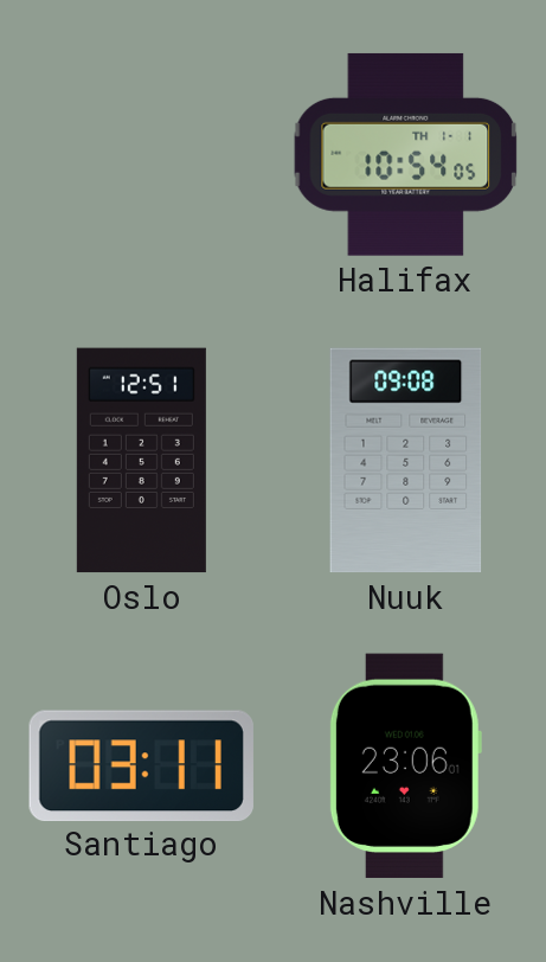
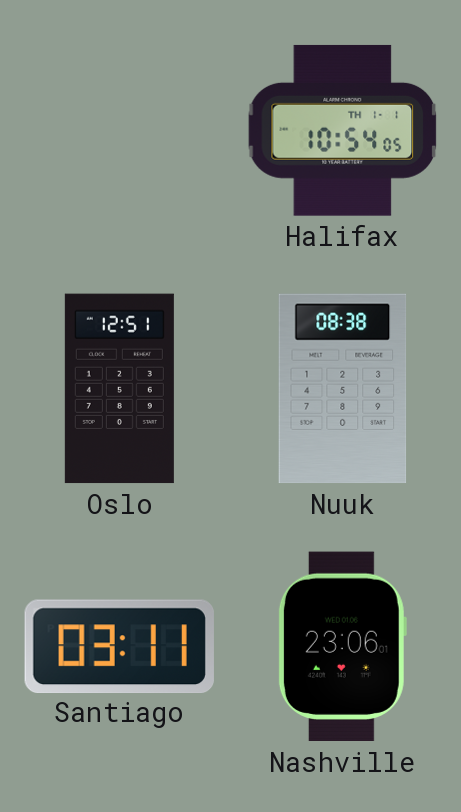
Nuuk: 09:08 -> 08:38 (343, 389)
